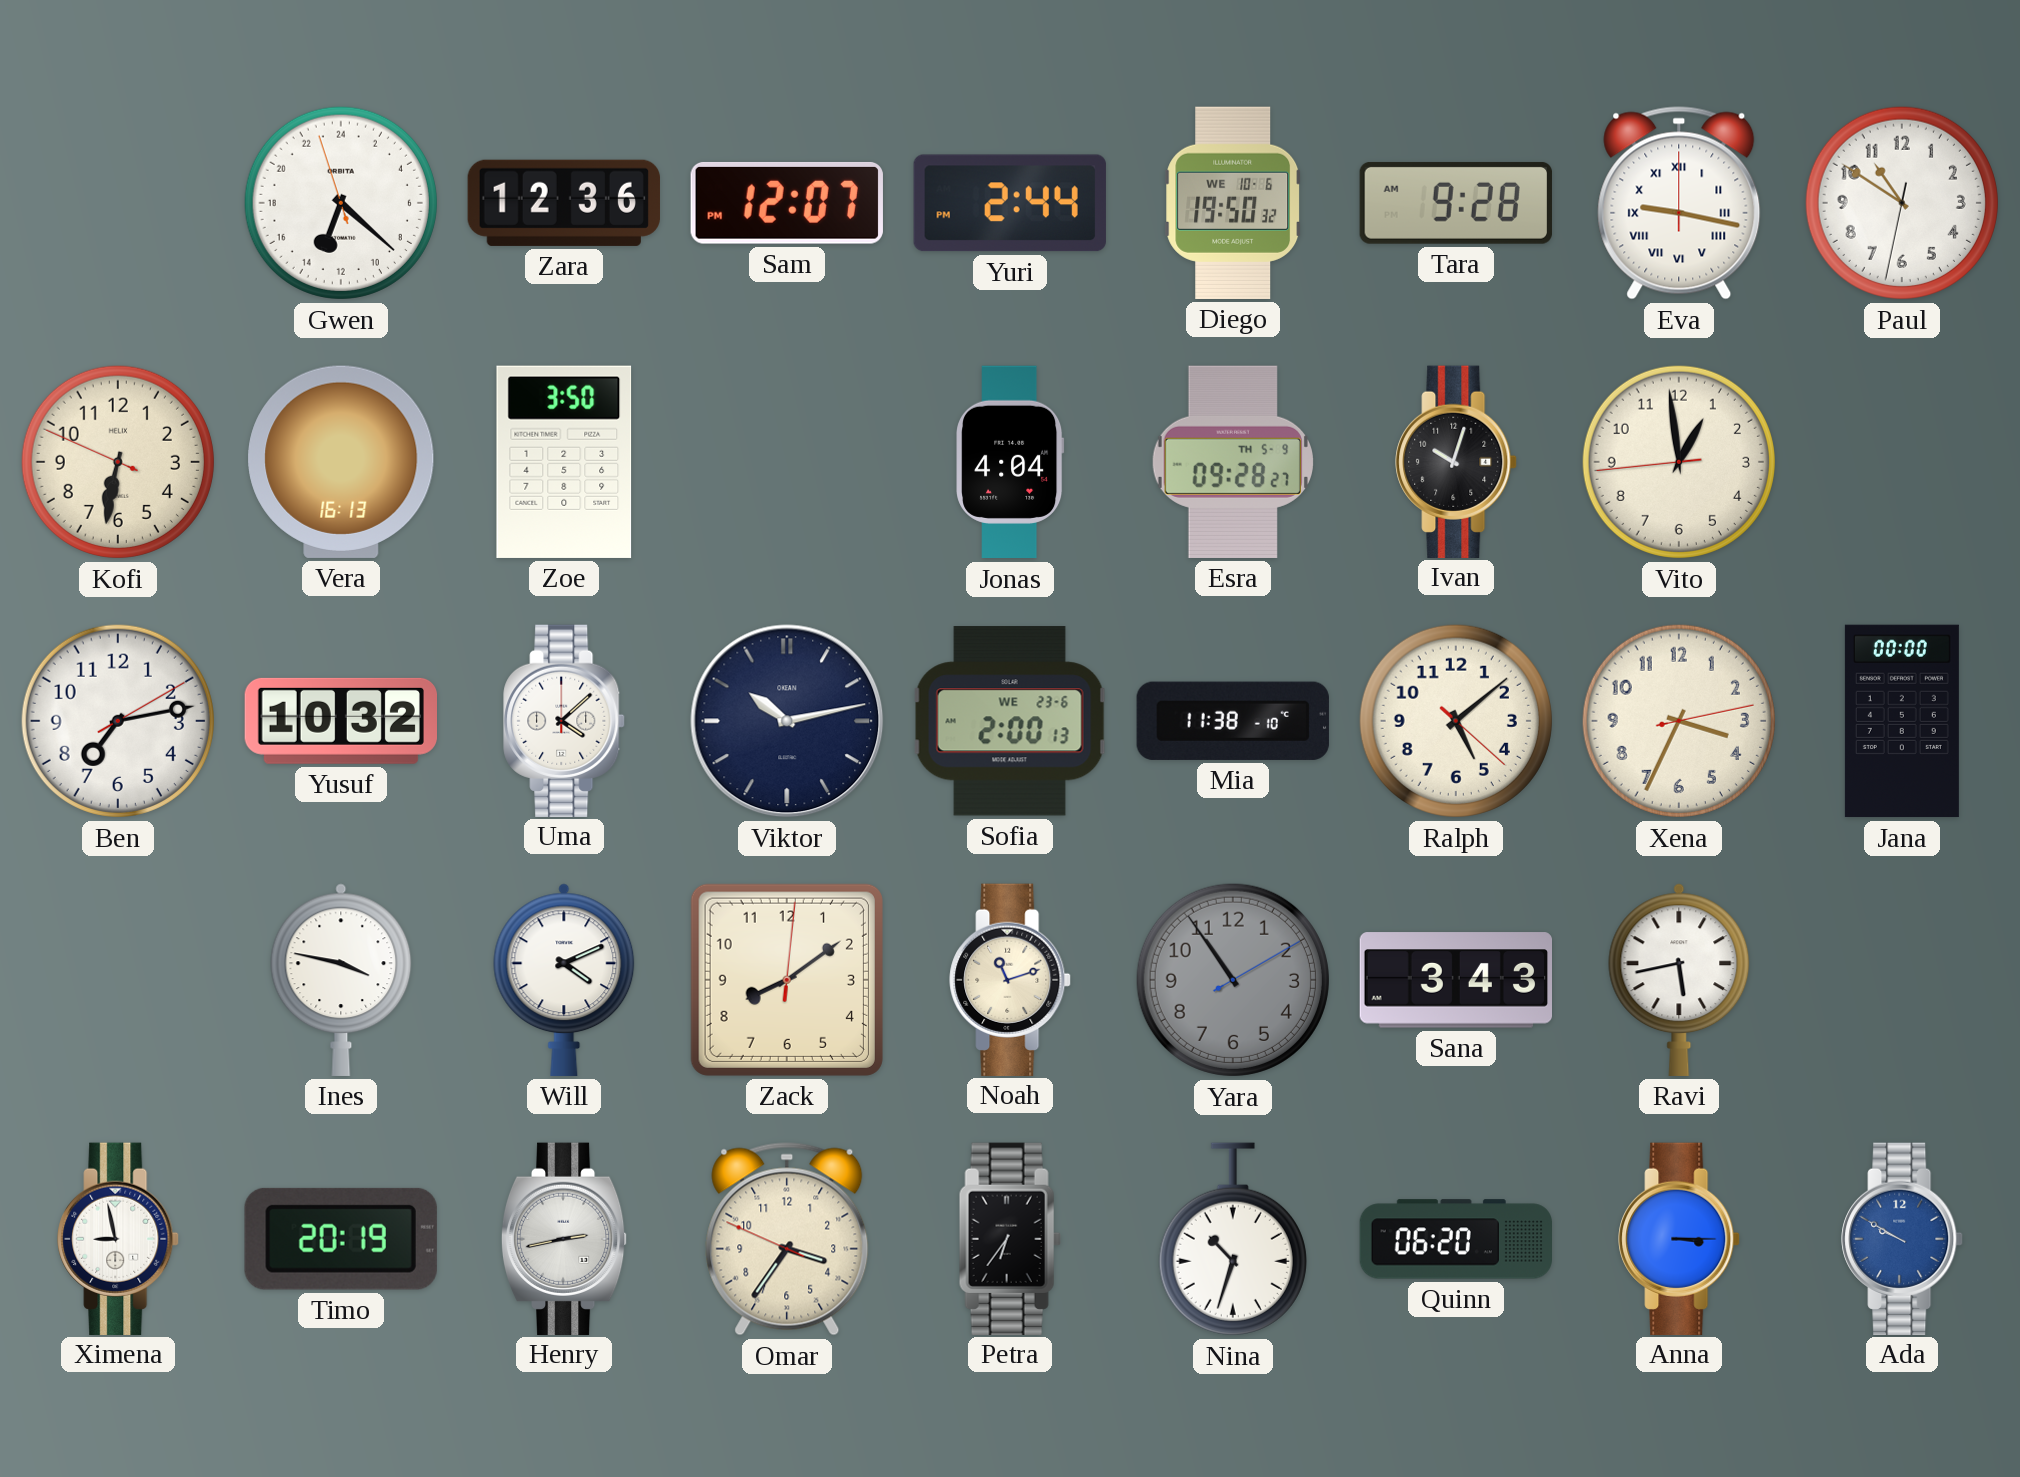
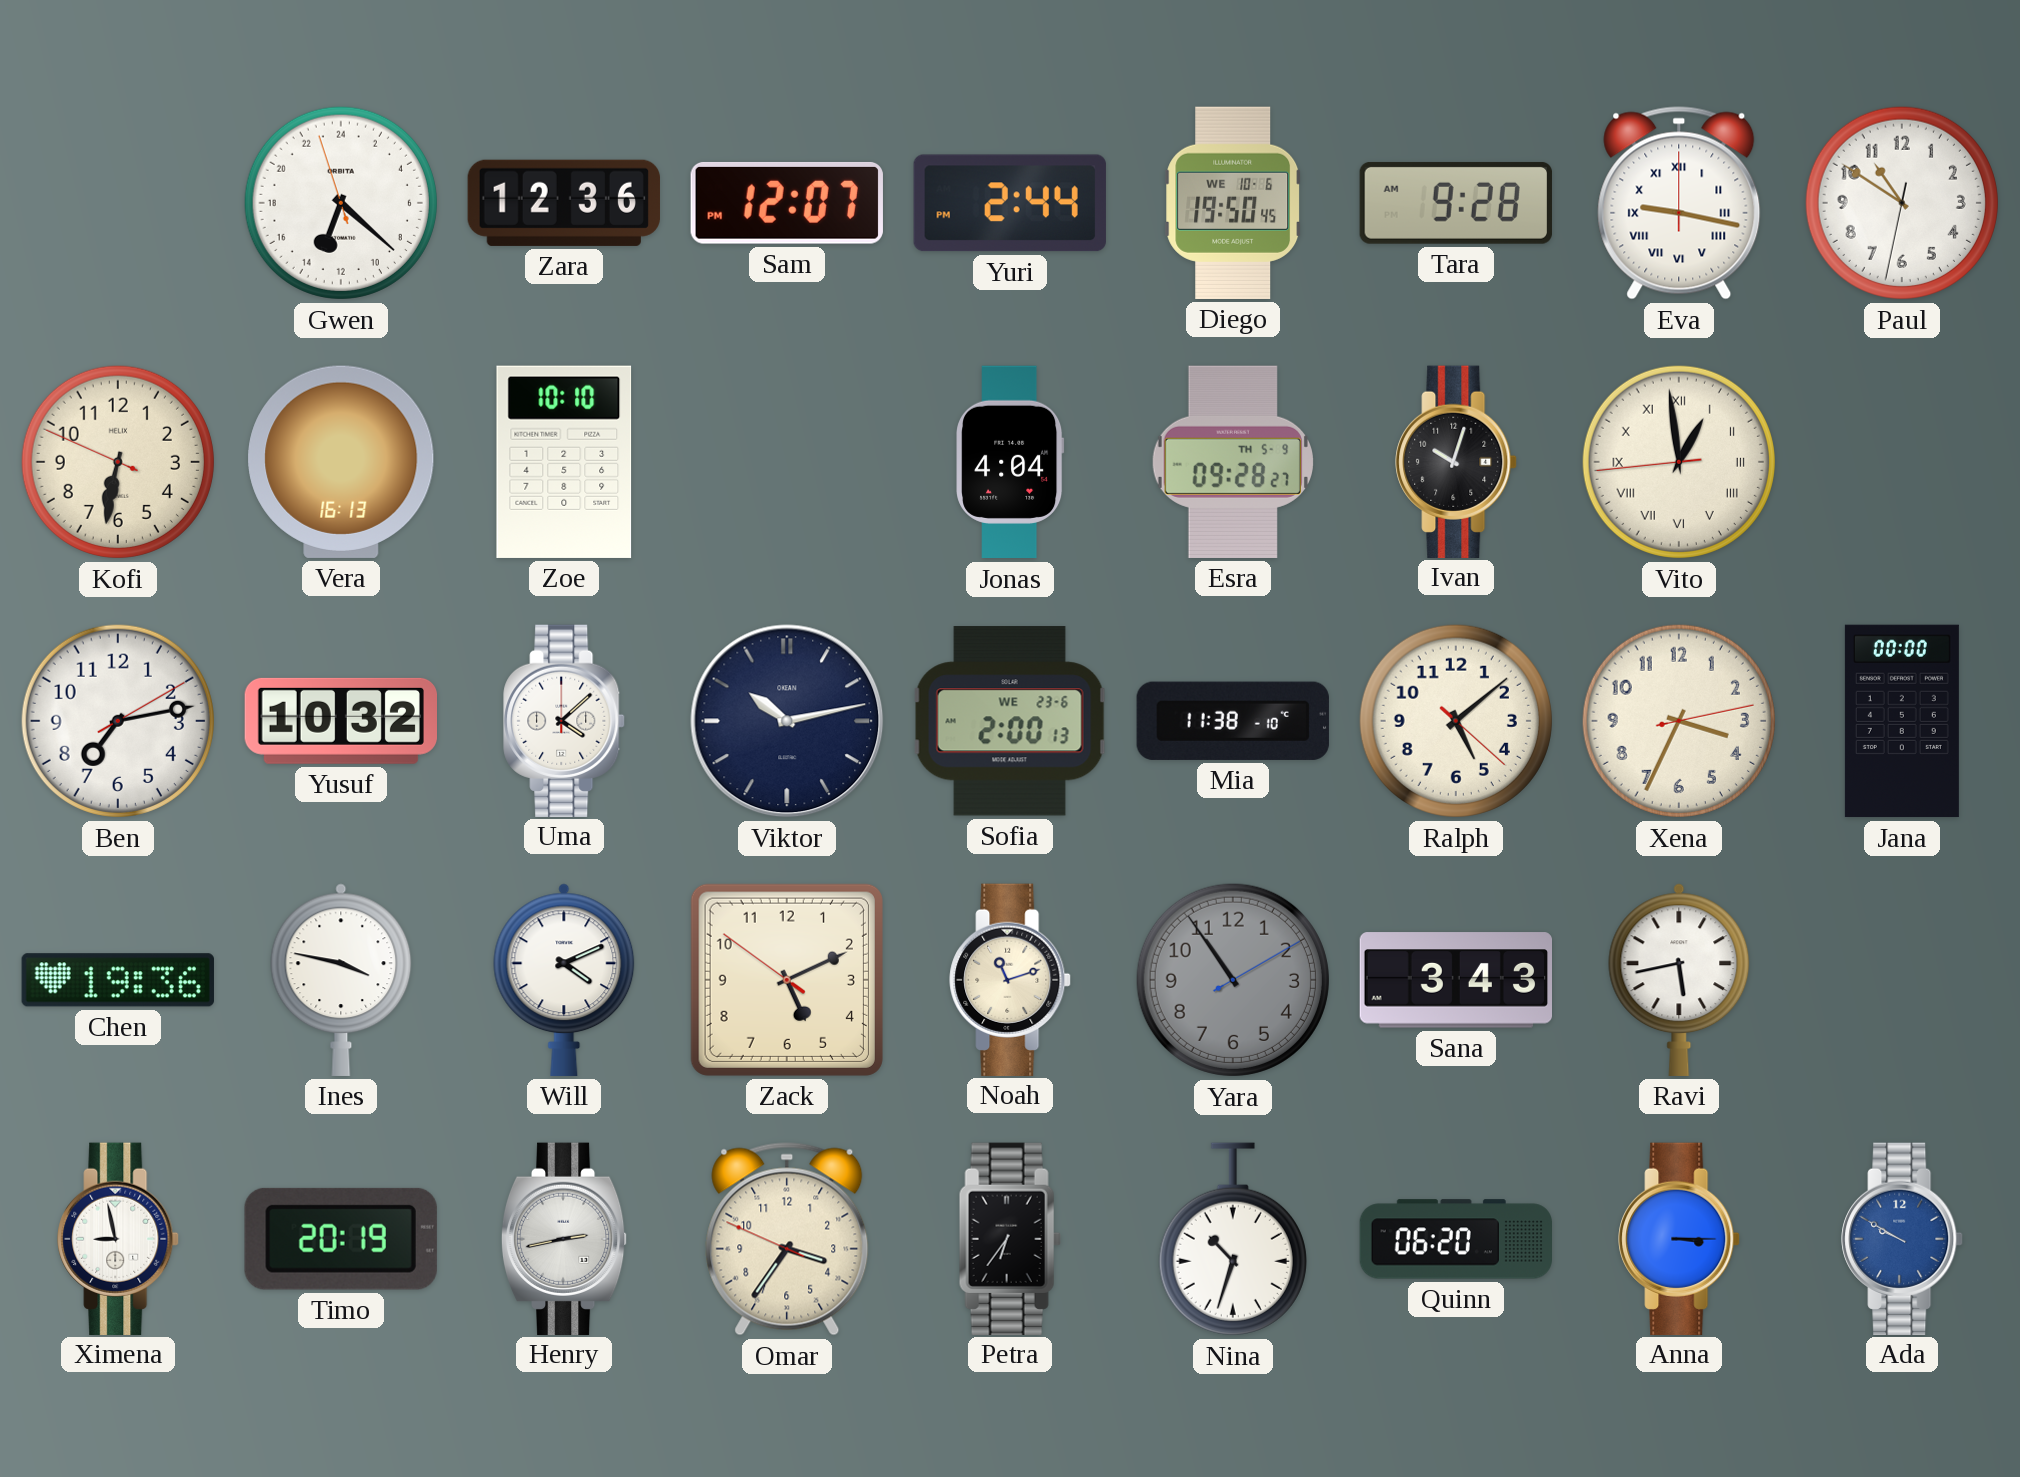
Diego: 19:50:32 -> 19:50:45 (1234, 203)
Zoe: 3:50 -> 10:10 (564, 462)
Vito numerals: Arabic -> Roman (1679, 462)
Chen: none -> 19:36 (118, 980)
Zack: 8:09 -> 5:10 (787, 980)
